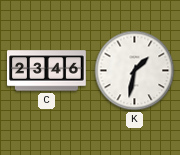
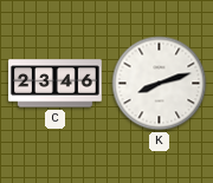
K: 1:32 -> 8:12 (160, 84)
